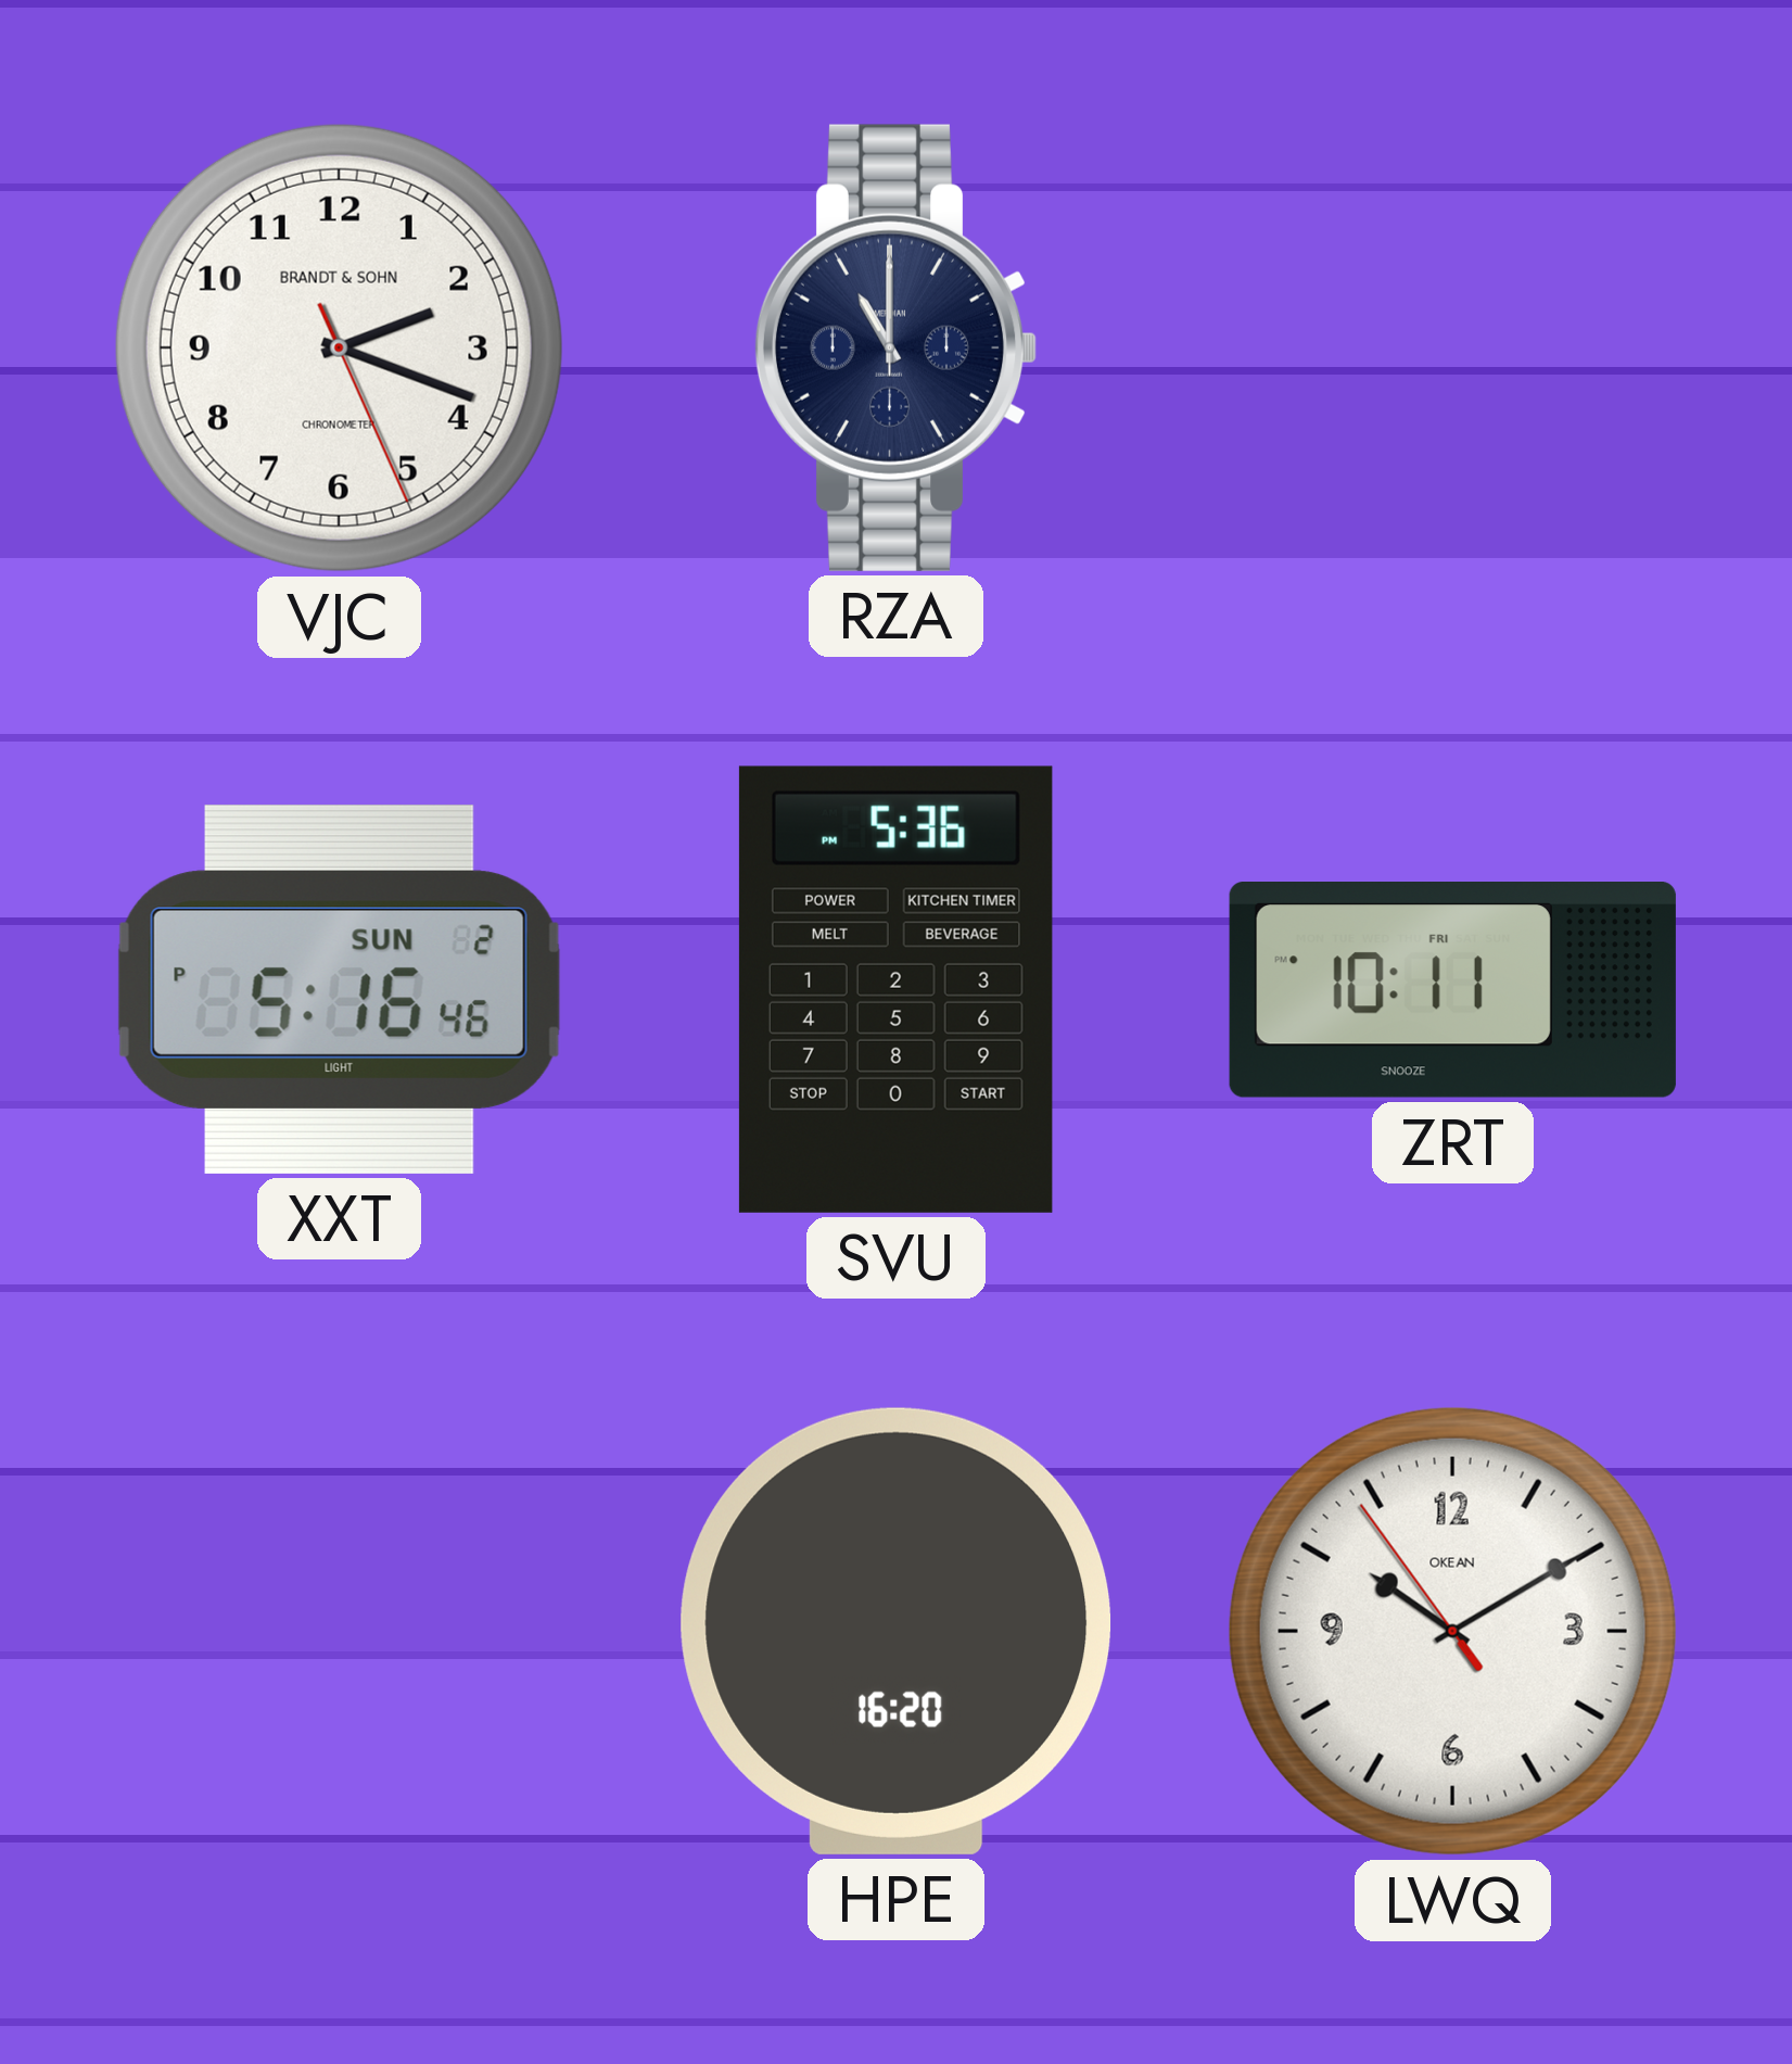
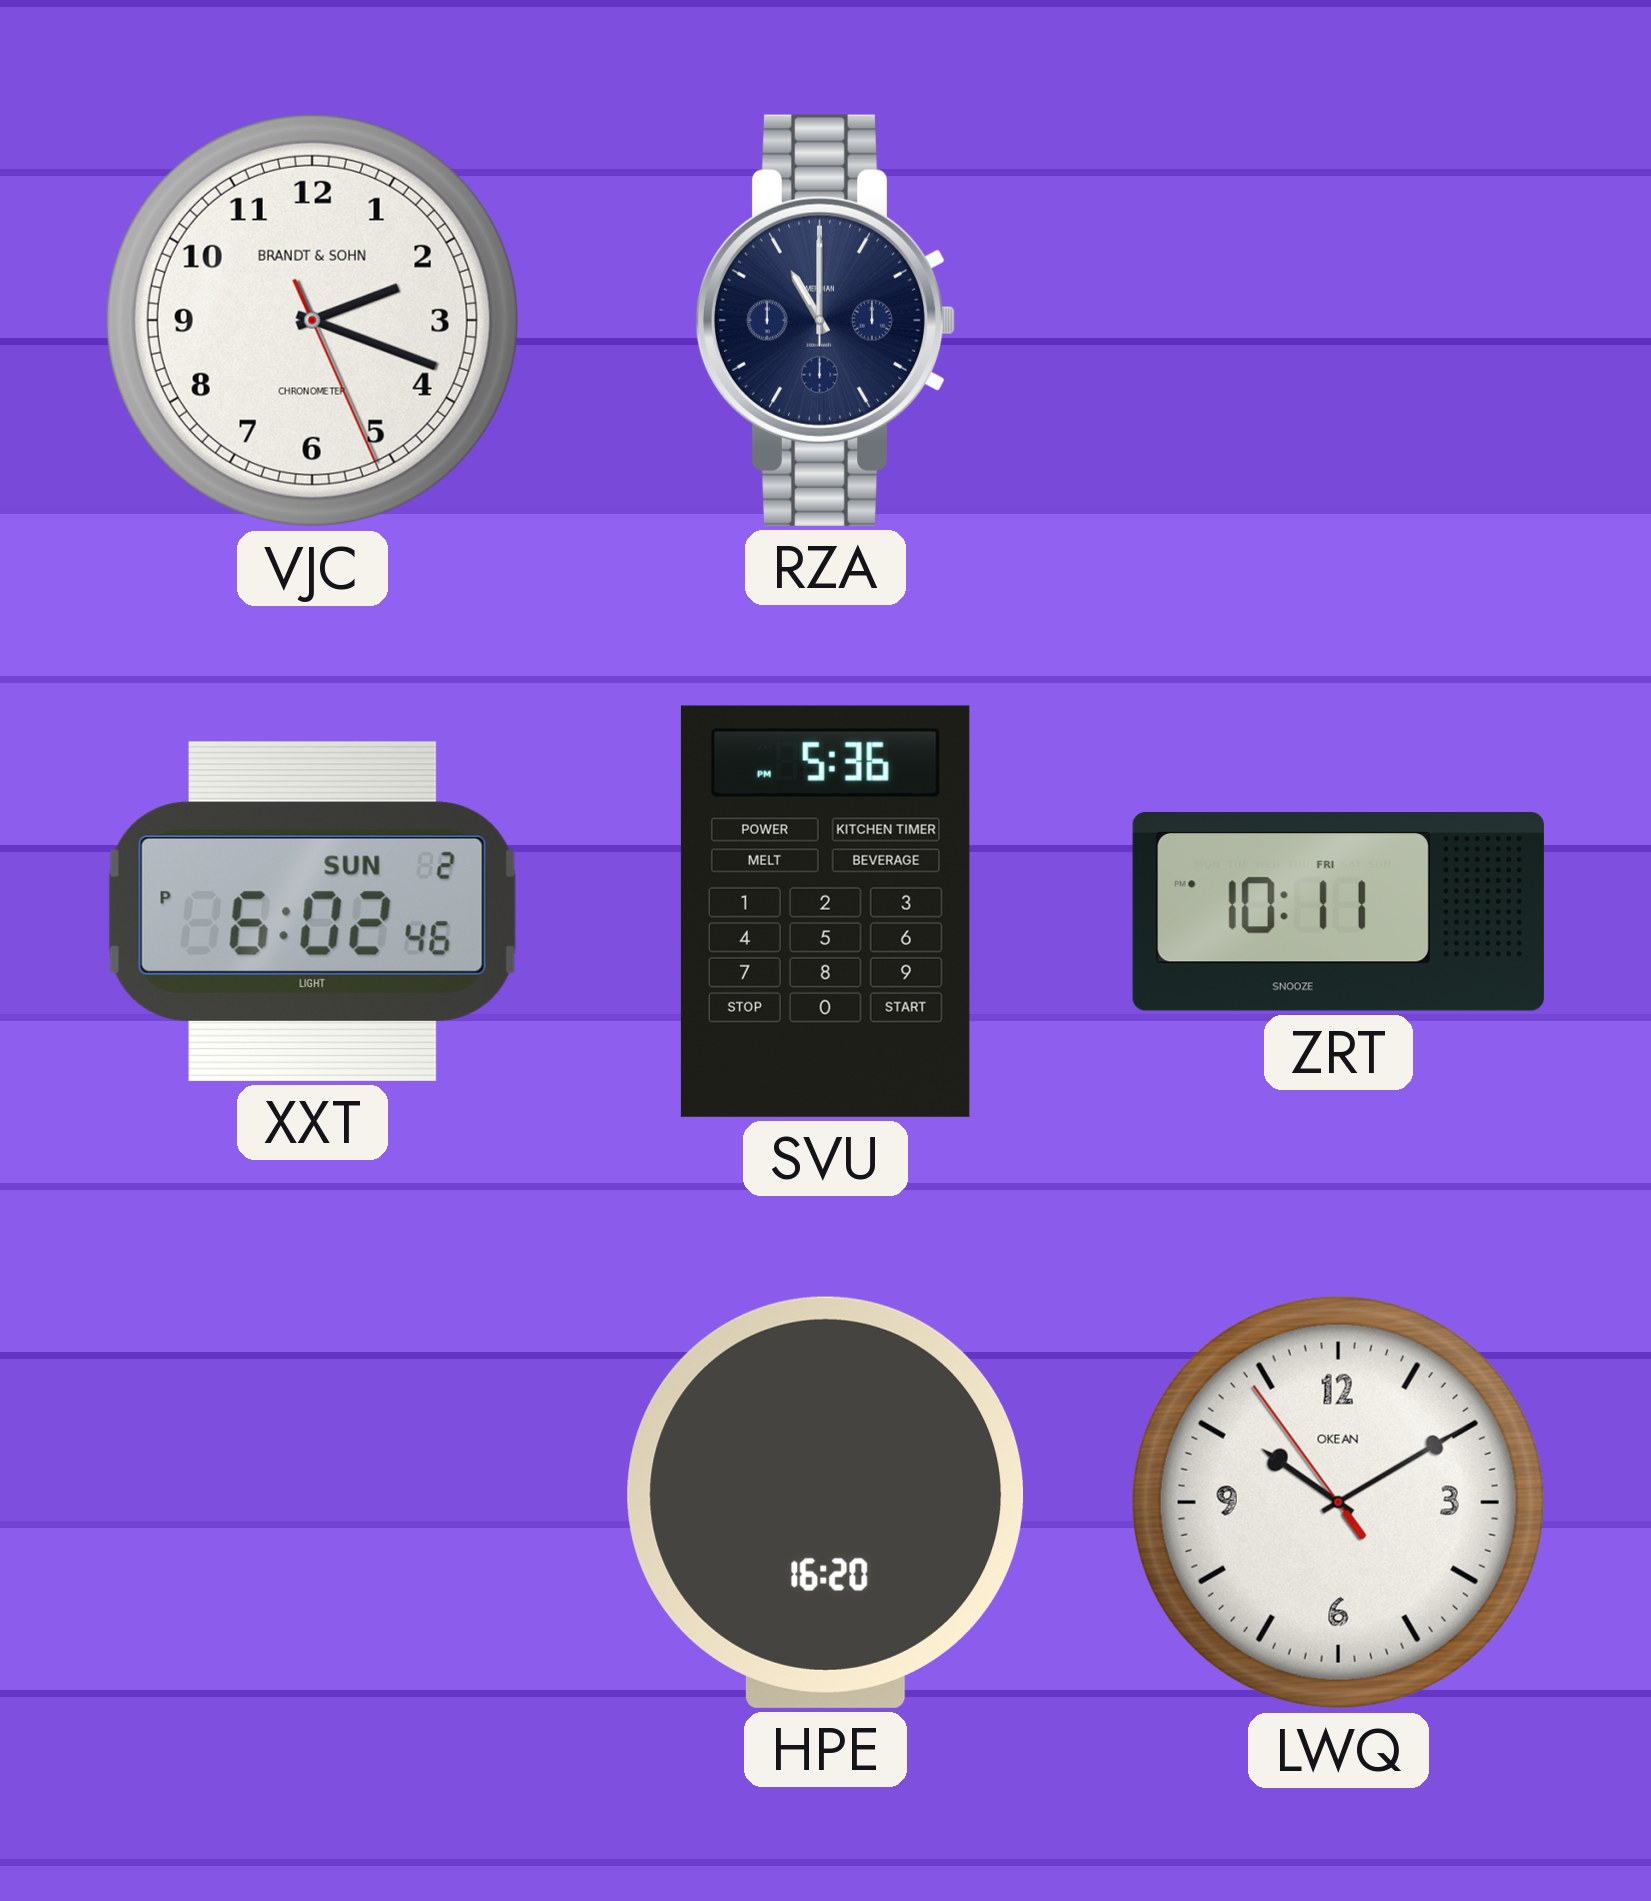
XXT: 5:16 -> 6:02 (312, 911)
